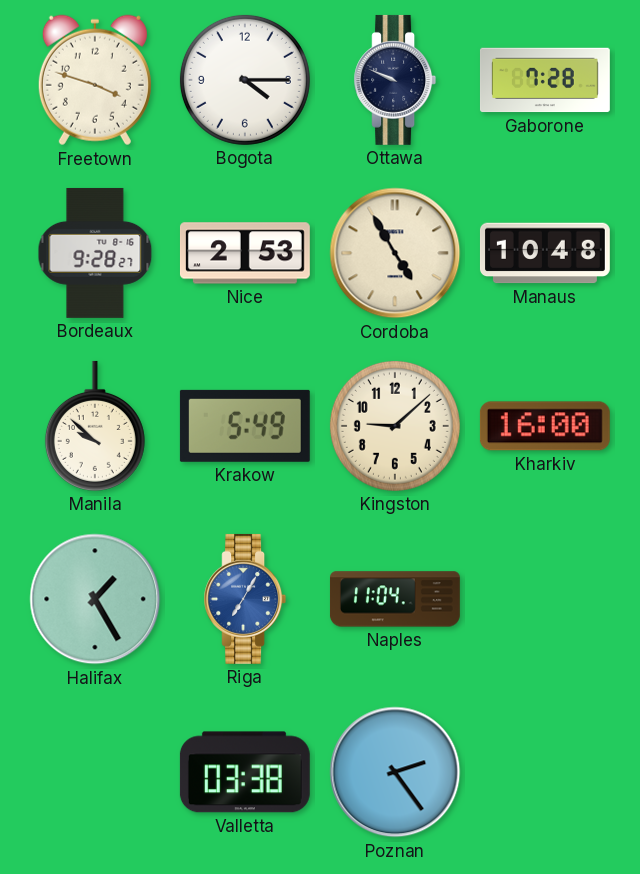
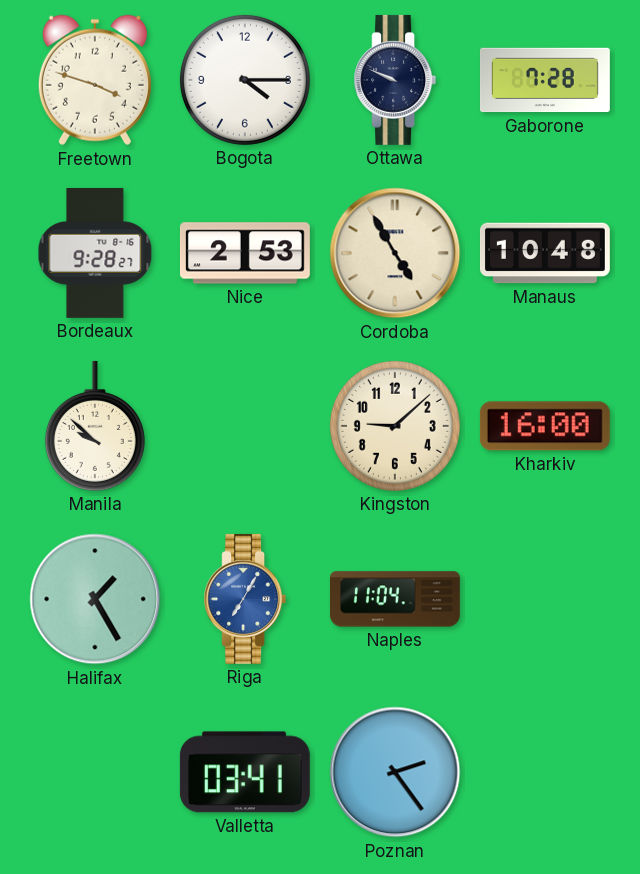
Krakow: 5:49 -> none (245, 426)
Valletta: 03:38 -> 03:41 (245, 772)
